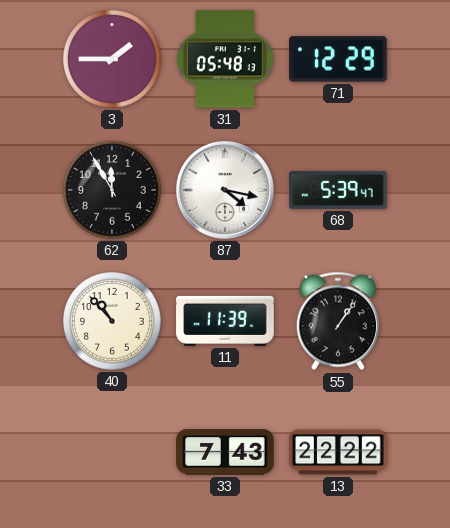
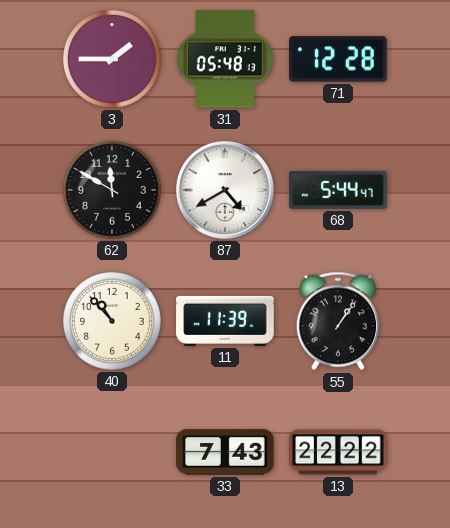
71: 12:29 -> 12:28 (338, 59)
62: 11:55 -> 11:50 (112, 190)
87: 4:17 -> 4:40 (225, 190)
68: 5:39 -> 5:44 (338, 190)
